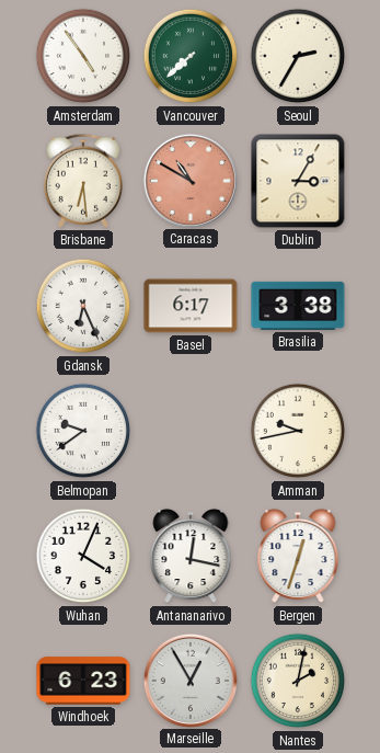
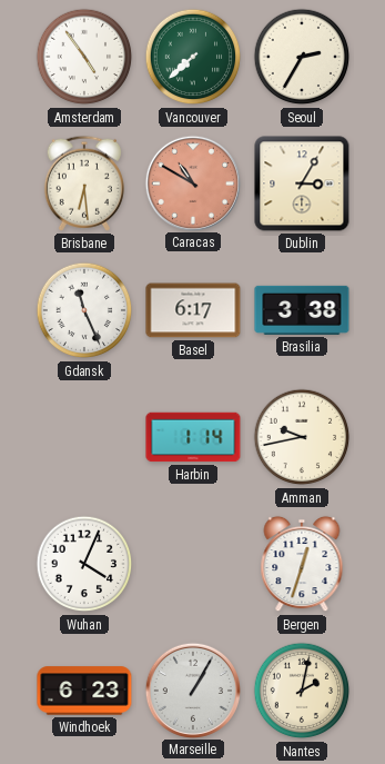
Gdansk: 6:26 -> 11:26 (84, 310)
Belmopan: 9:39 -> none (83, 431)
Harbin: none -> 1:14 (193, 437)
Antananarivo: 12:17 -> none (191, 556)
Marseille: 12:55 -> 1:05 (192, 689)
